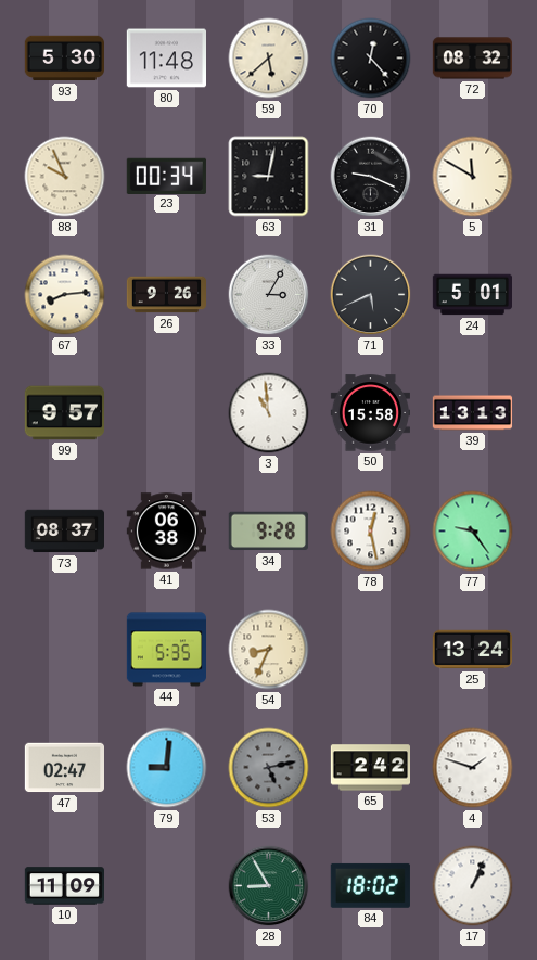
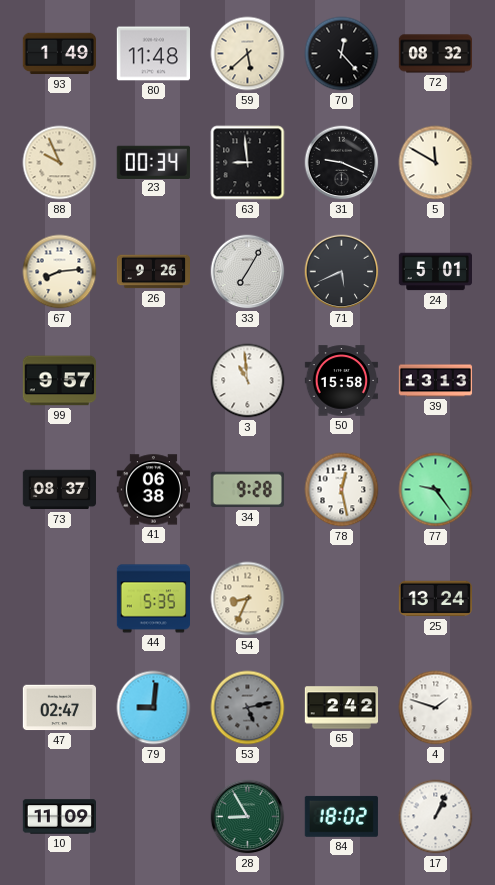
93: 5:30 -> 1:49 (59, 54)
63: 9:02 -> 8:59 (248, 163)
33: 3:05 -> 7:05 (248, 272)
